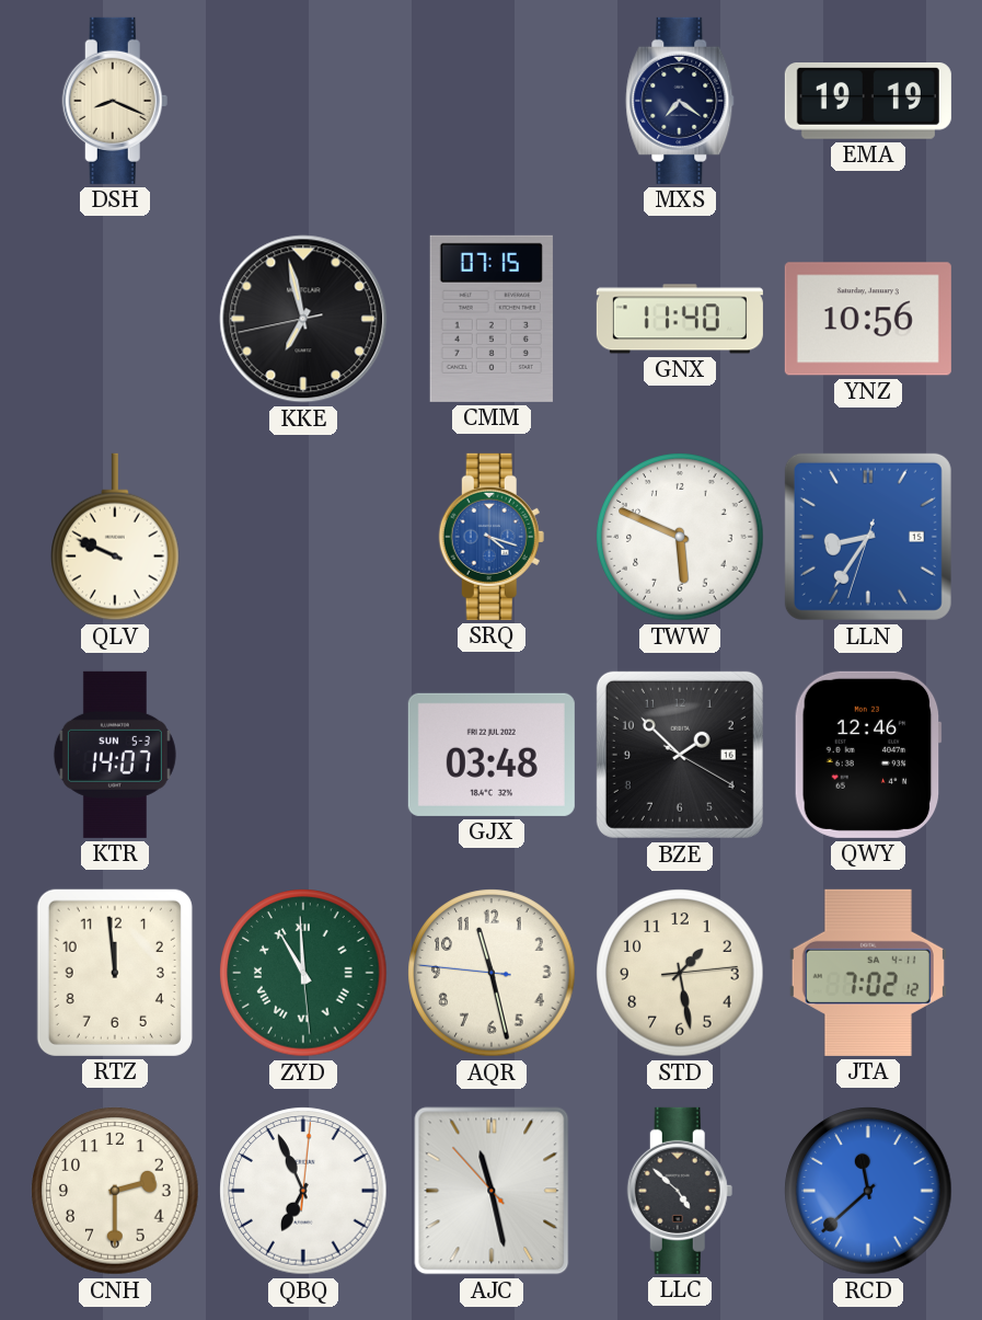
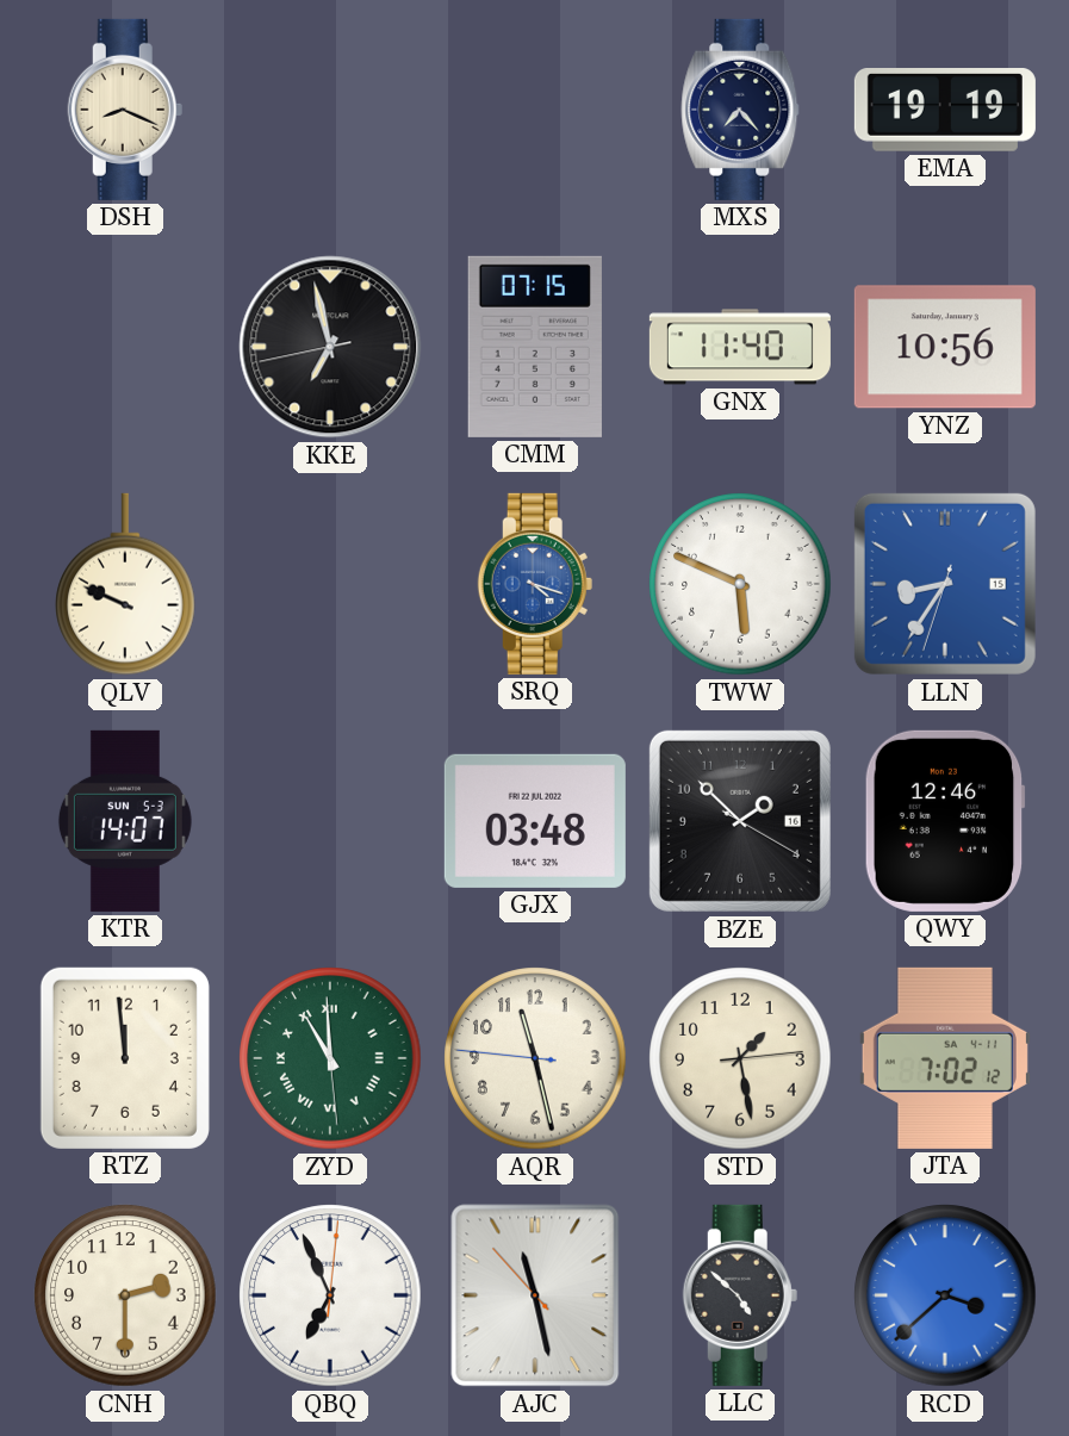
MXS: 7:21 -> 7:23 (740, 110)
RCD: 11:38 -> 3:38 (945, 1295)
